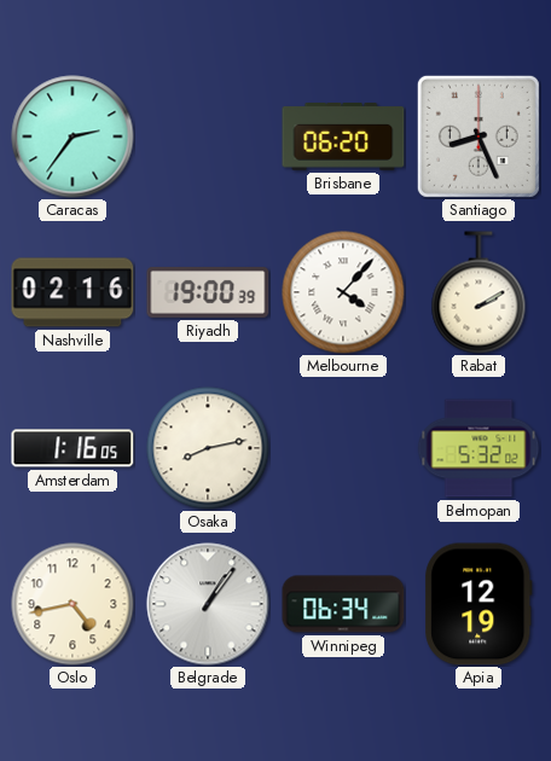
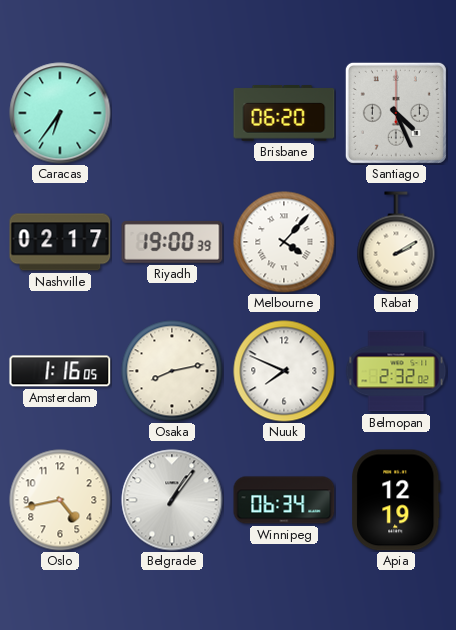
Caracas: 2:36 -> 6:36 (60, 113)
Santiago: 8:26 -> 4:26 (396, 113)
Nashville: 02:16 -> 02:17 (60, 242)
Nuuk: none -> 7:49 (284, 371)
Belmopan: 5:32 -> 2:32 (396, 371)
